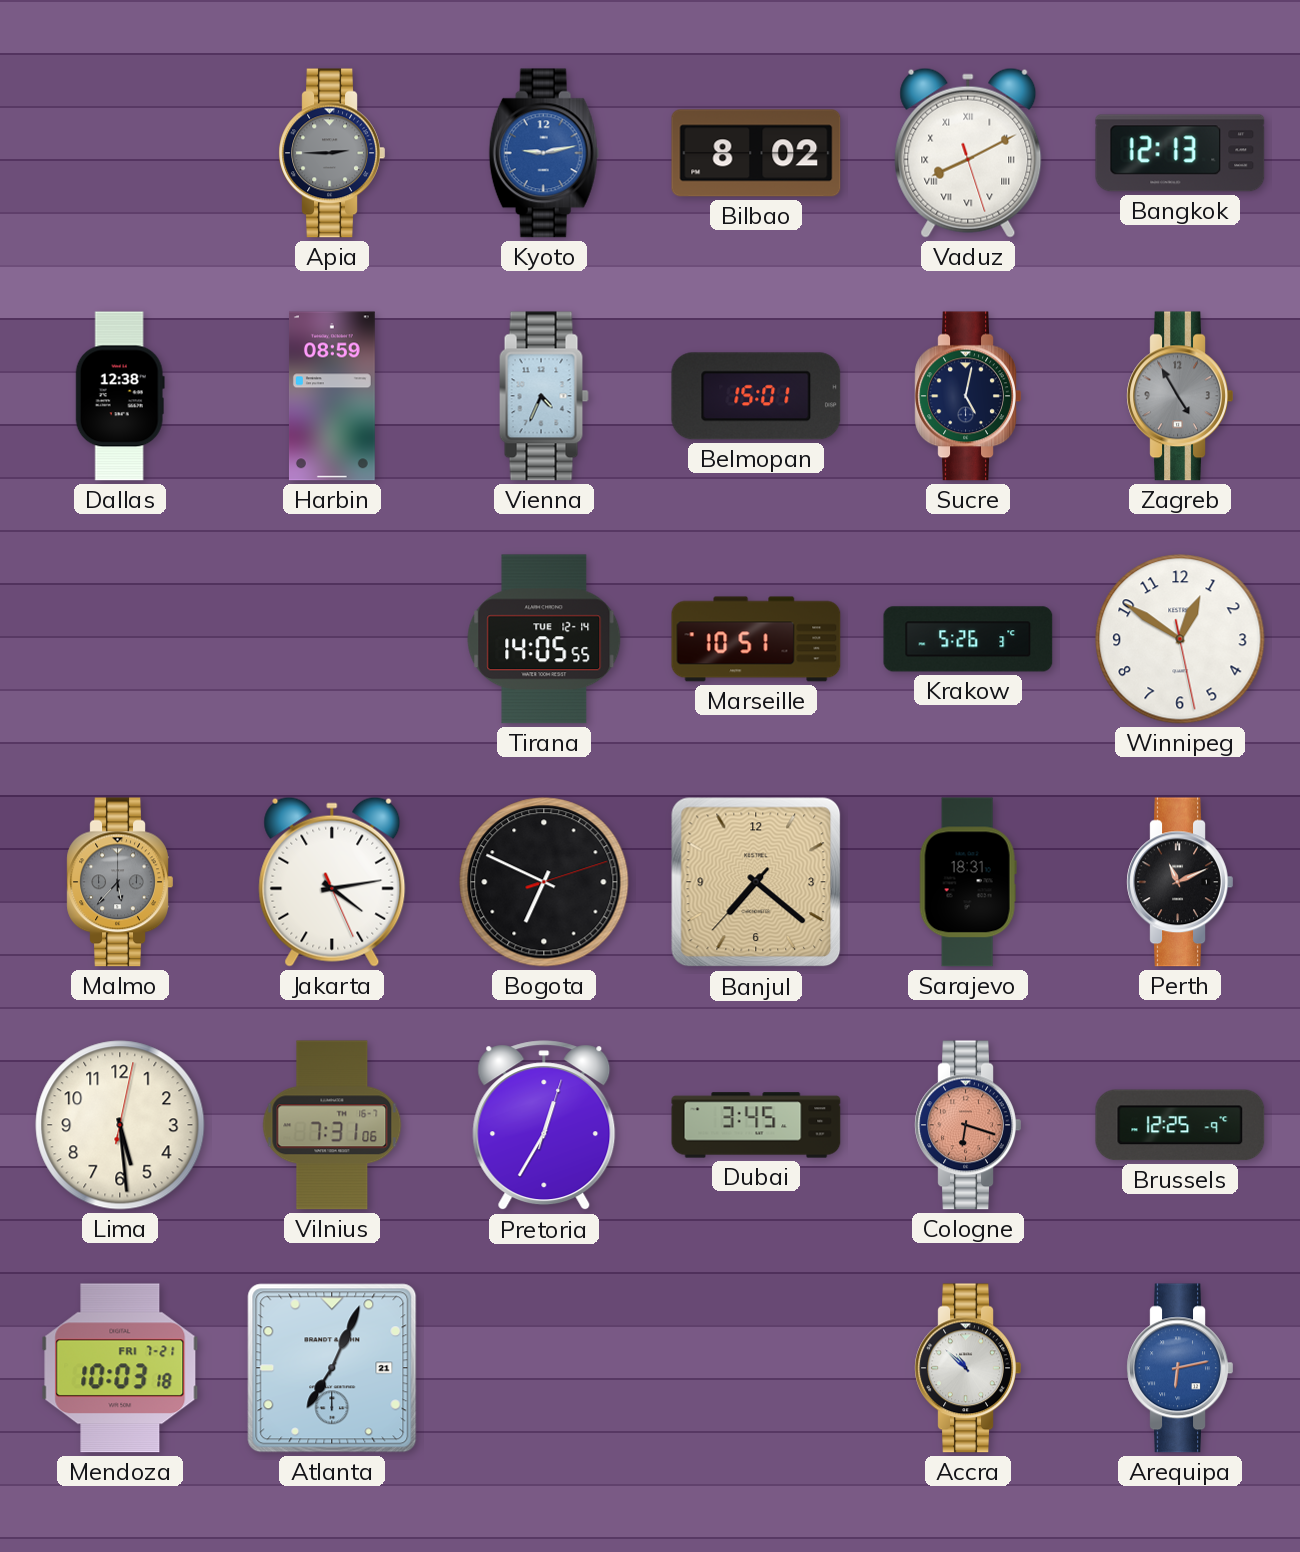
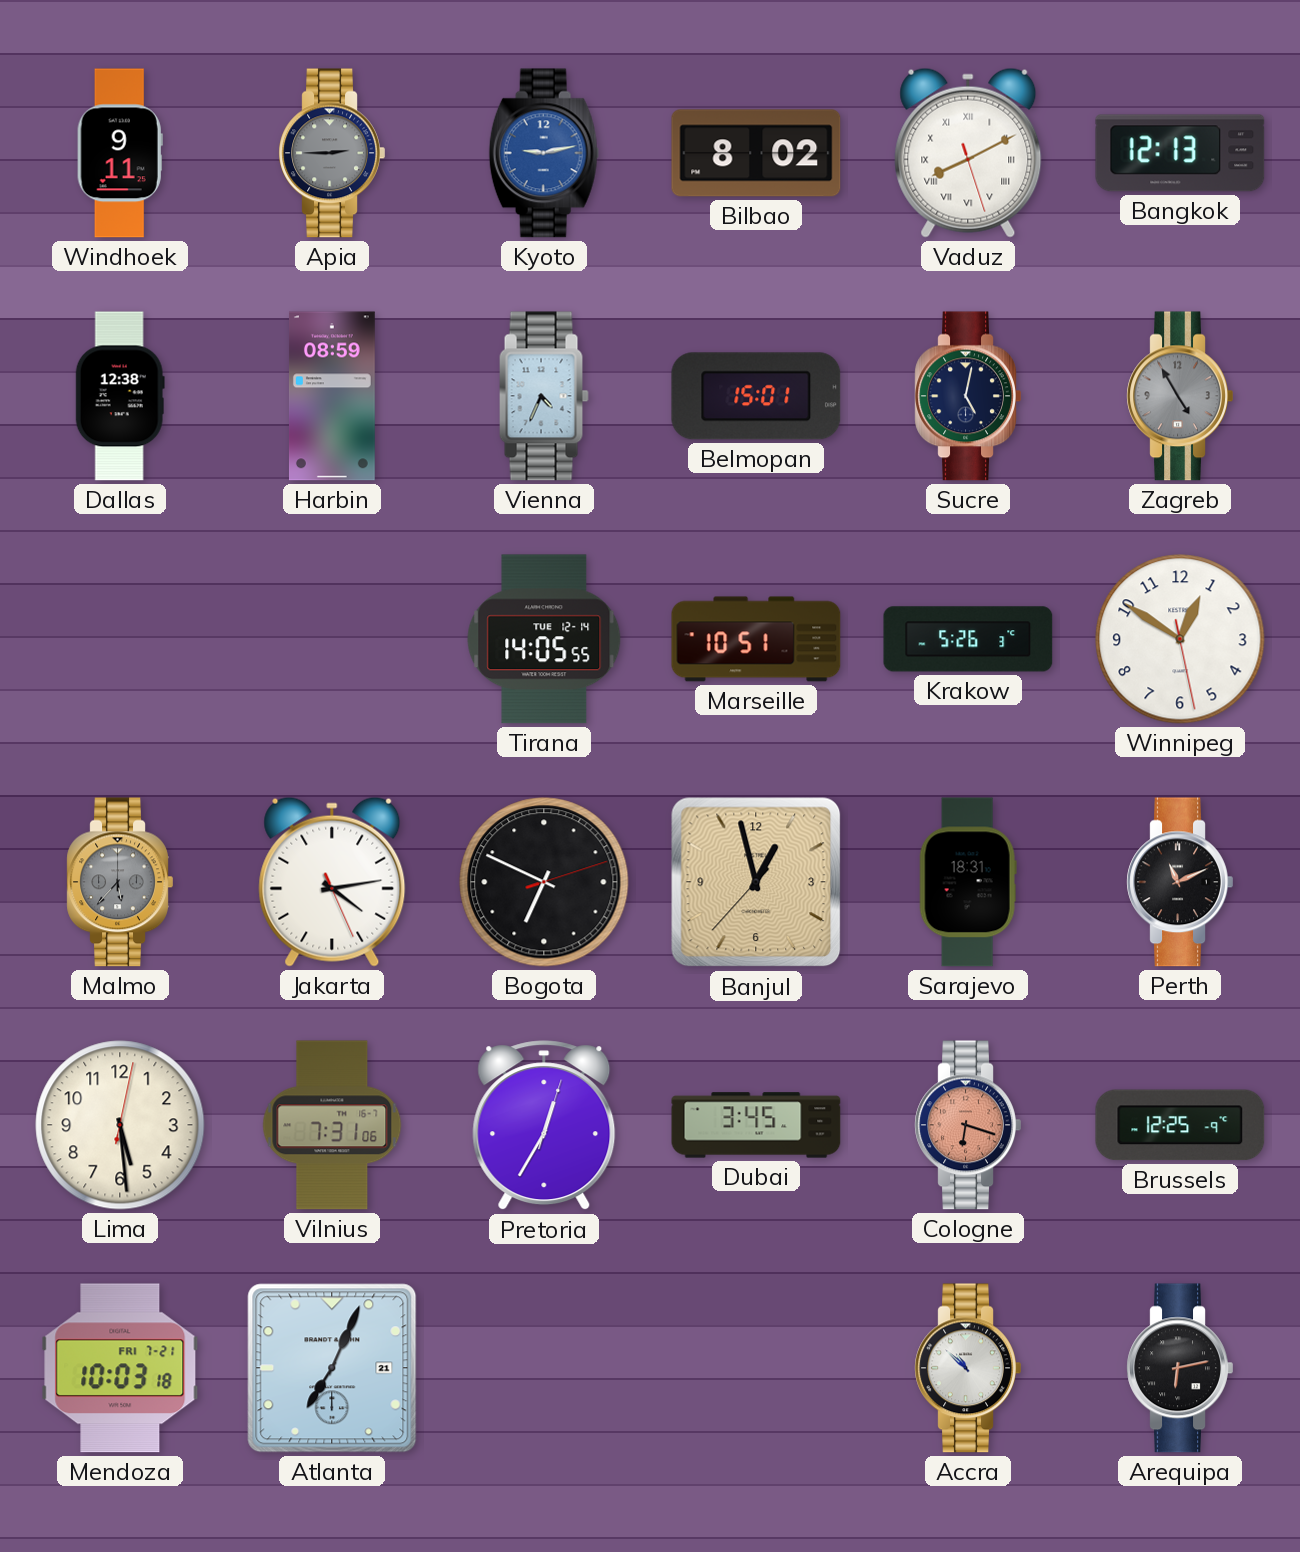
Windhoek: none -> 9:11 (120, 153)
Banjul: 7:21 -> 12:57 (756, 882)
Arequipa dial: blue -> black (1180, 1368)
